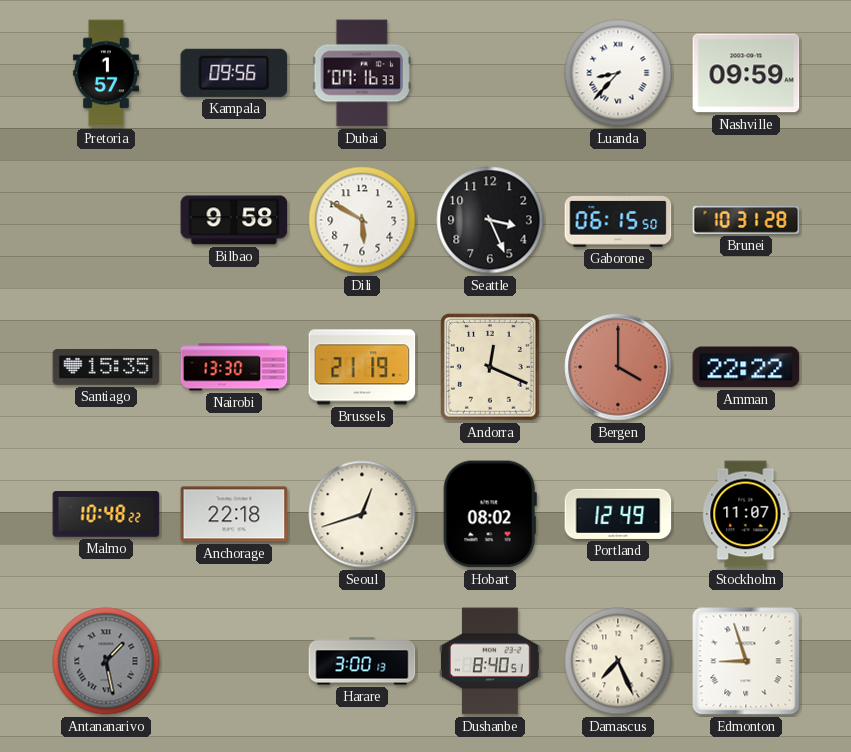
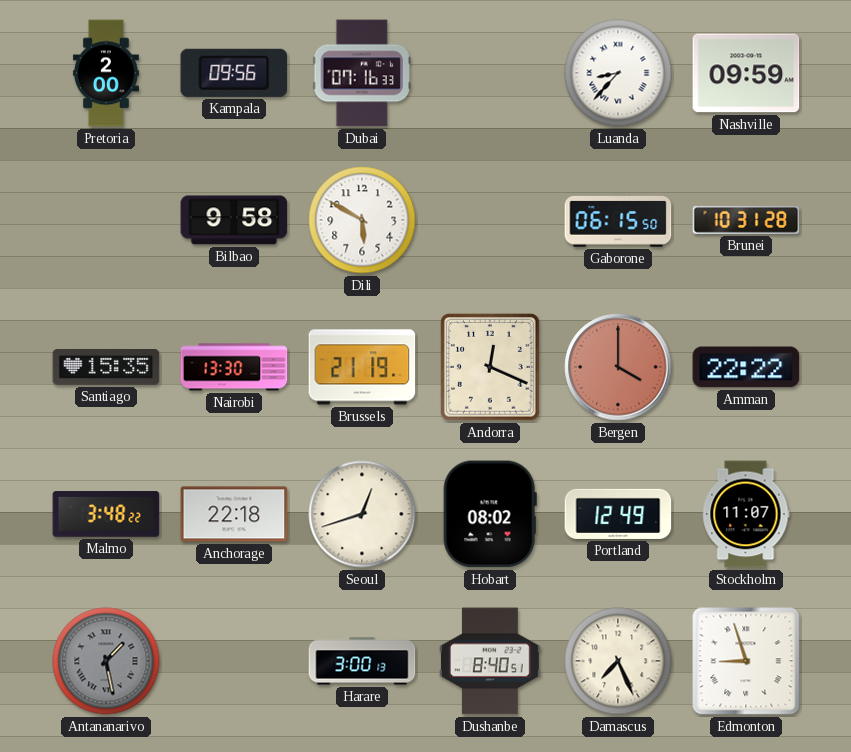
Pretoria: 1:57 -> 2:00 (106, 73)
Seattle: 3:26 -> none (490, 220)
Malmo: 10:48 -> 3:48 (106, 514)
